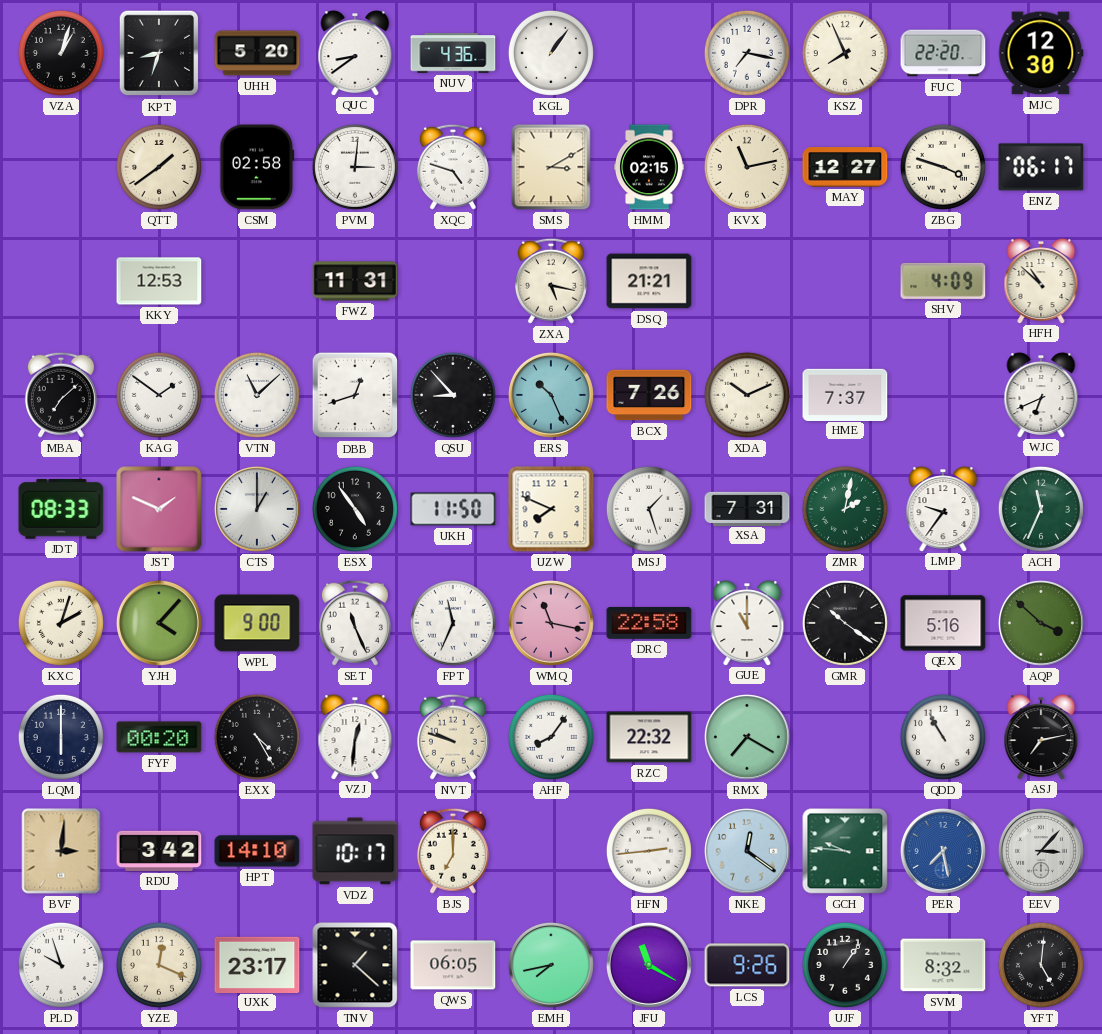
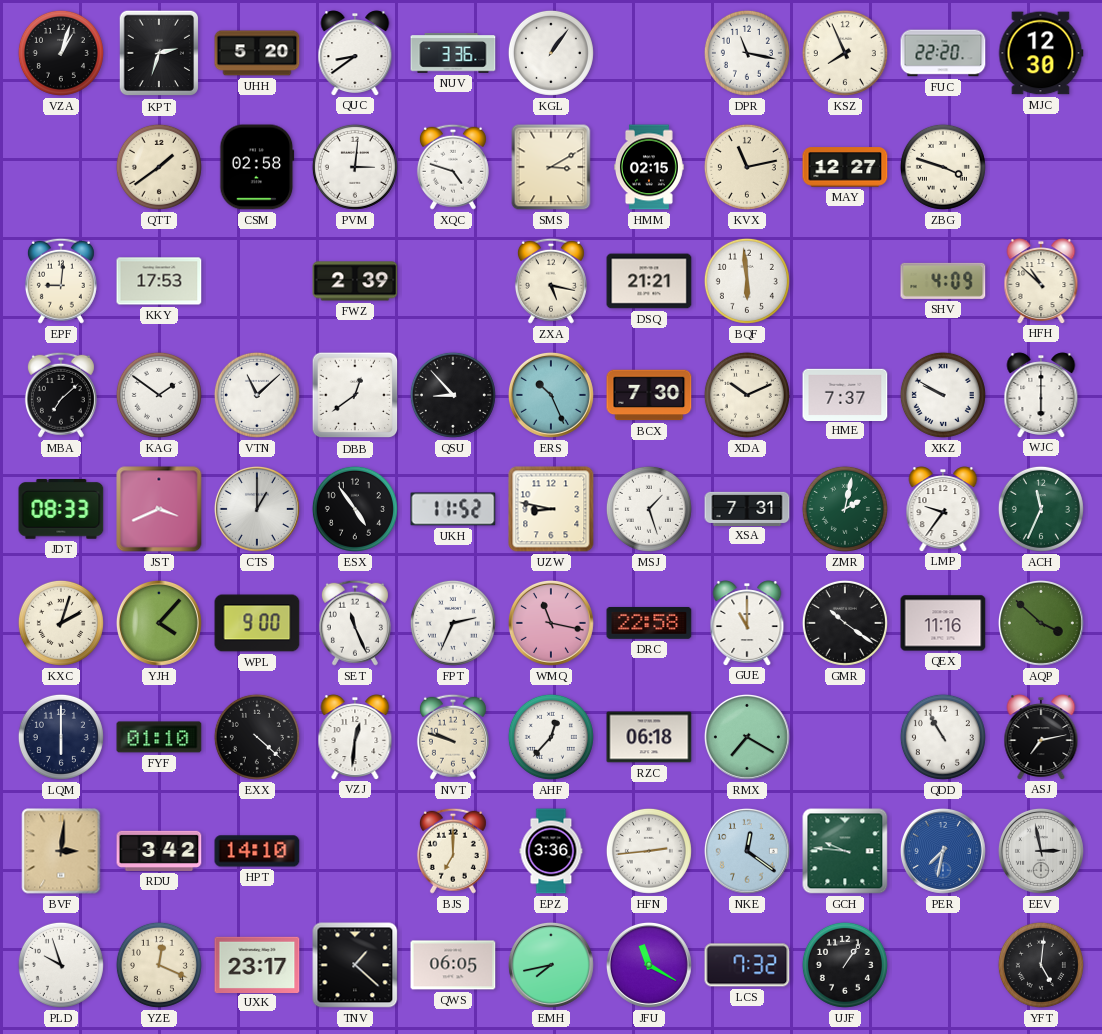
KPT: 8:33 -> 2:33 (159, 53)
NUV: 4:36 -> 3:36 (453, 53)
DPR: 7:17 -> 11:17 (747, 53)
ENZ: 06:17 -> none (1041, 167)
EPF: none -> 9:01 (61, 281)
KKY: 12:53 -> 17:53 (159, 281)
FWZ: 11:31 -> 2:39 (355, 281)
BQF: none -> 5:59 (747, 281)
DBB: 12:42 -> 12:39 (355, 395)
BCX: 7:26 -> 7:30 (649, 395)
XKZ: none -> 9:50 (943, 395)
WJC: 6:41 -> 6:00 (1041, 395)
JST: 1:49 -> 3:41 (159, 509)
UKH: 11:50 -> 11:52 (453, 509)
UZW: 7:49 -> 8:47 (551, 509)
FPT: 11:34 -> 2:34 (453, 623)
QEX: 5:16 -> 11:16 (943, 623)
FYF: 00:20 -> 01:10 (159, 737)
EXX: 4:25 -> 4:22 (257, 737)
AHF: 8:06 -> 12:37 (551, 737)
RZC: 22:32 -> 06:18 (649, 737)
VDZ: 10:17 -> none (355, 851)
EPZ: none -> 3:36 (551, 851)
PER: 7:28 -> 7:32 (943, 851)
EEV: 3:07 -> 2:58 (1041, 851)
LCS: 9:26 -> 7:32 (747, 965)
SVM: 8:32 -> none (943, 965)
